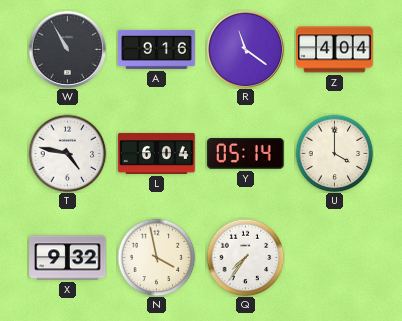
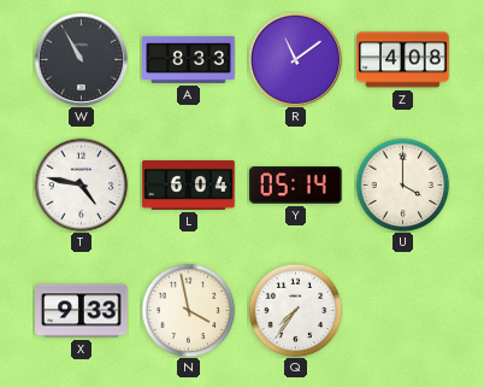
A: 9:16 -> 8:33 (189, 59)
R: 11:21 -> 11:09 (295, 59)
Z: 4:04 -> 4:08 (403, 60)
X: 9:32 -> 9:33 (82, 311)
